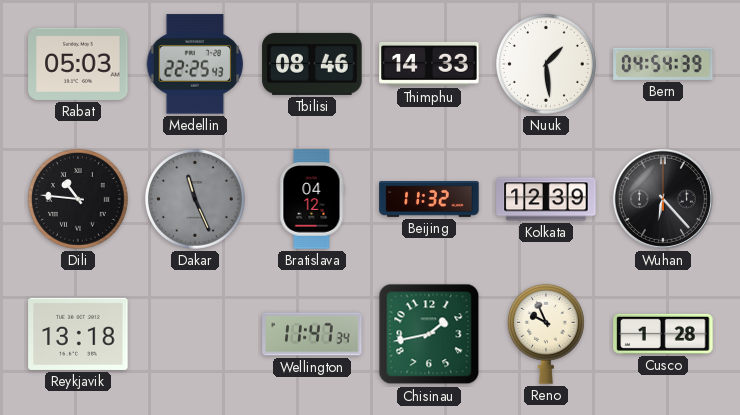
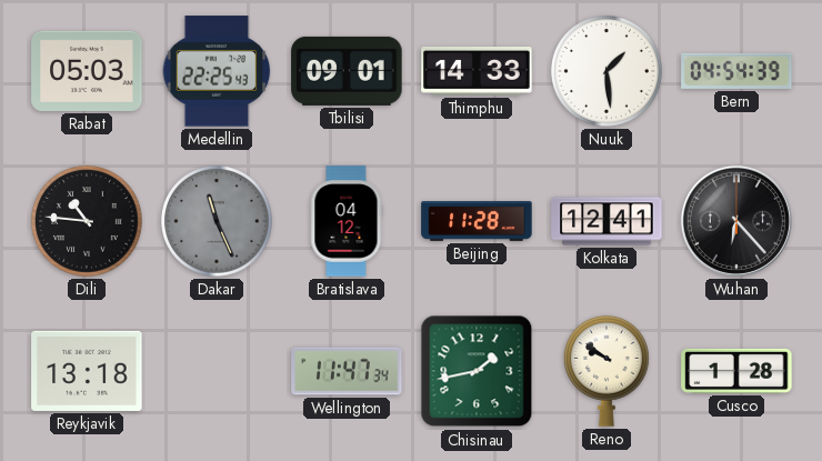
Tbilisi: 08:46 -> 09:01 (347, 71)
Beijing: 11:32 -> 11:28 (477, 222)
Kolkata: 12:39 -> 12:41 (607, 221)
Reno: 9:56 -> 9:51 (607, 371)
